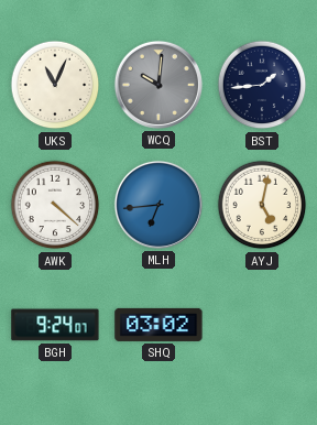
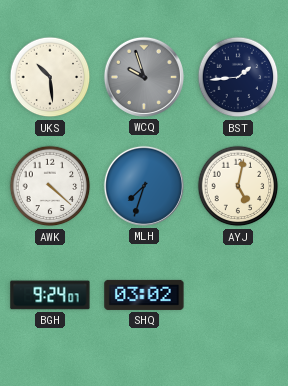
UKS: 11:04 -> 10:29 (50, 77)
WCQ: 10:01 -> 9:57 (144, 77)
MLH: 6:44 -> 7:33 (144, 186)
